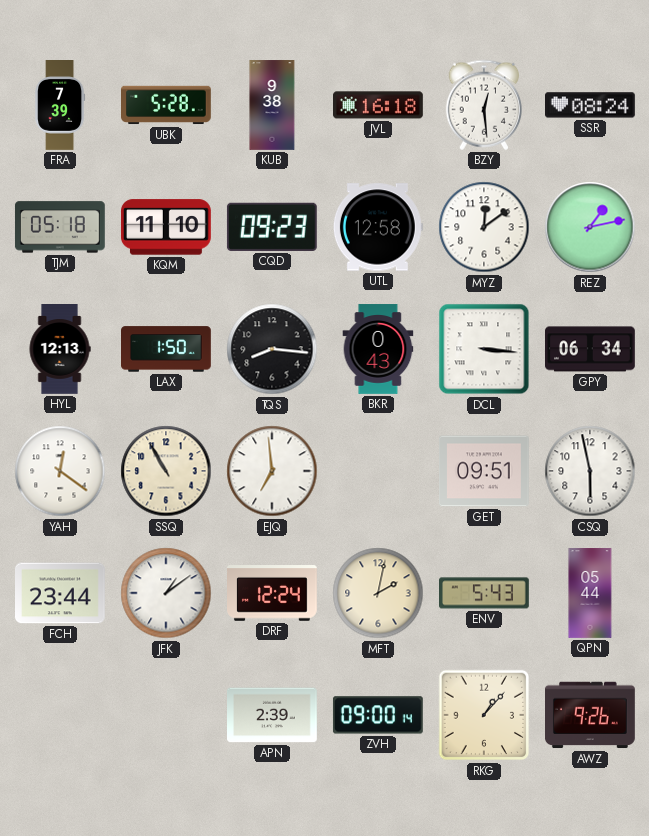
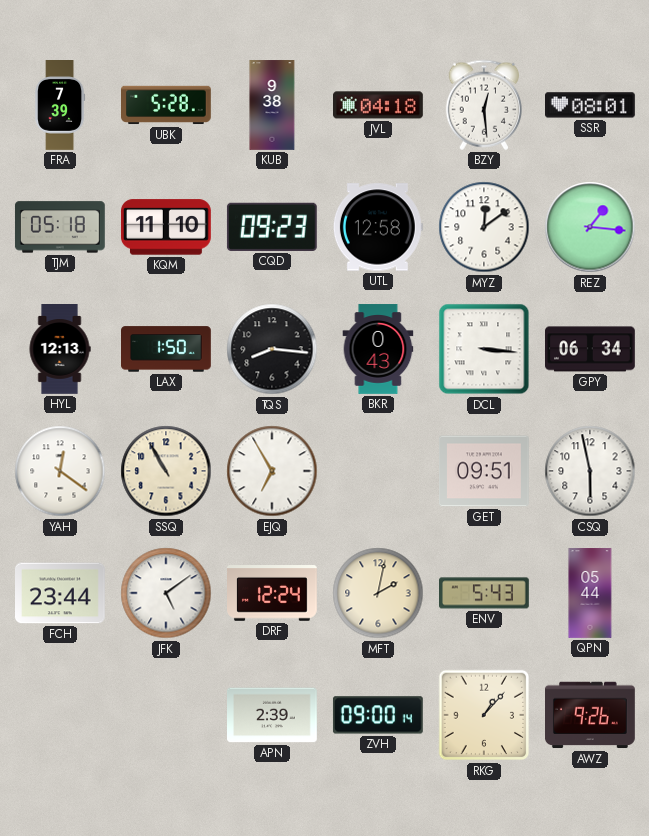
JVL: 16:18 -> 04:18 (379, 105)
SSR: 08:24 -> 08:01 (591, 105)
REZ: 1:13 -> 1:16 (590, 227)
EJQ: 6:59 -> 6:55 (272, 471)
JFK: 1:09 -> 5:09 (166, 593)
